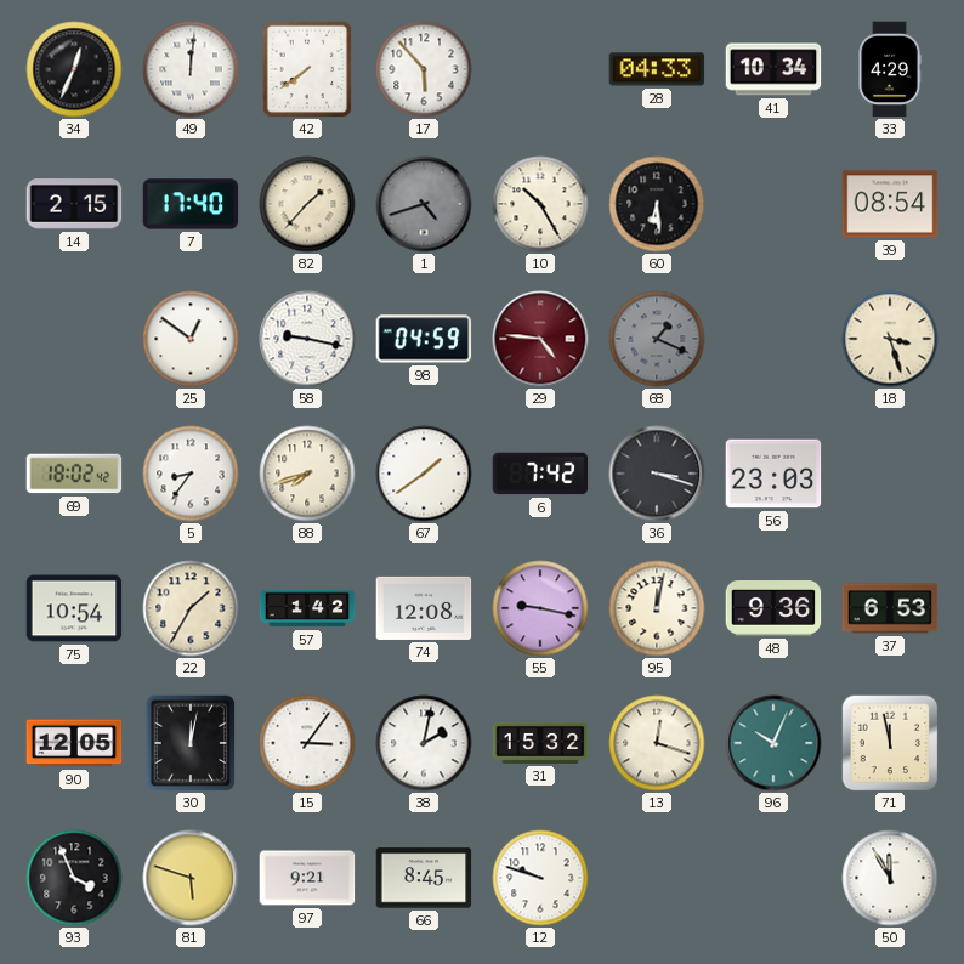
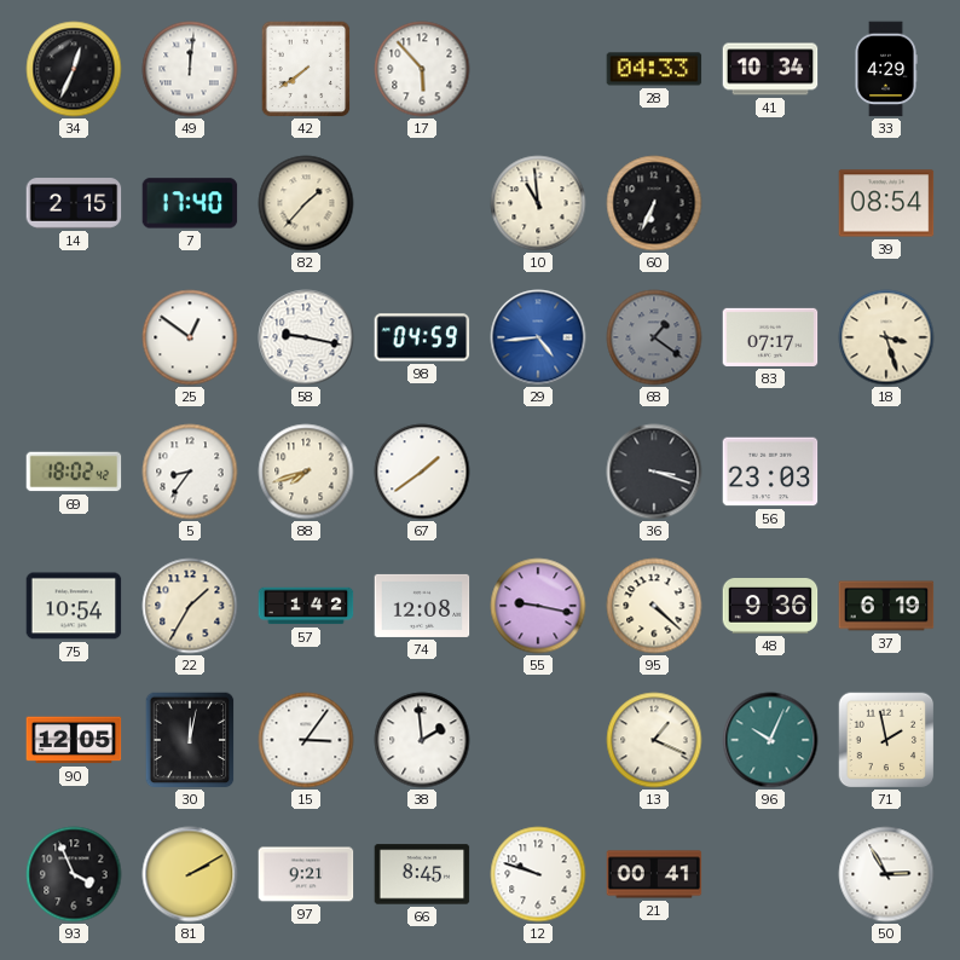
1: 4:42 -> none (424, 204)
10: 10:25 -> 10:59 (538, 203)
60: 6:29 -> 6:34 (654, 203)
29: 4:46 -> 4:44 (538, 337)
29 dial: burgundy -> blue (538, 337)
68: 1:19 -> 1:21 (654, 337)
83: none -> 07:17 (770, 337)
6: 7:42 -> none (540, 474)
95: 12:02 -> 4:22 (654, 606)
37: 6:53 -> 6:19 (886, 606)
38: 2:02 -> 1:59 (422, 740)
31: 15:32 -> none (540, 743)
13: 12:18 -> 1:19 (654, 740)
71: 11:58 -> 1:58 (886, 740)
81: 5:48 -> 2:10 (190, 874)
21: none -> 00:41 (654, 874)
50: 11:55 -> 2:55 (886, 874)
